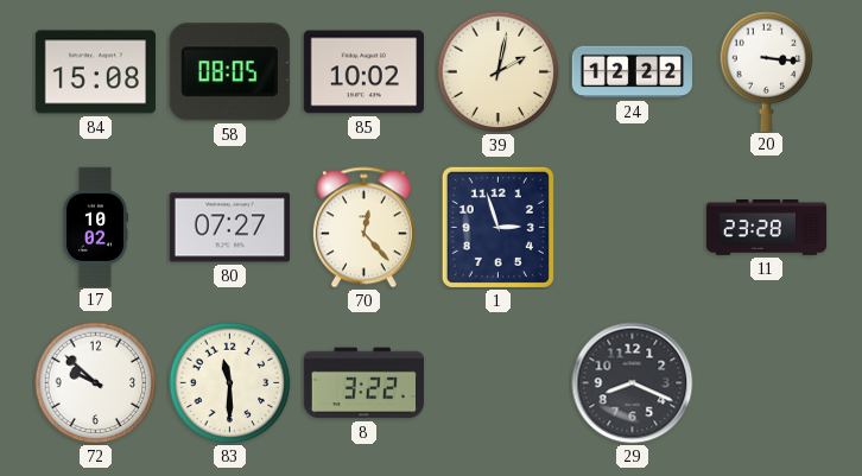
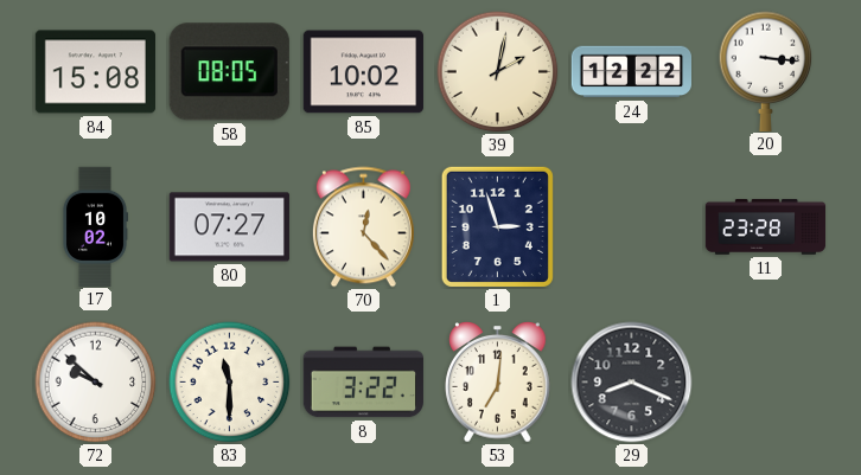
53: none -> 7:01 (498, 383)
